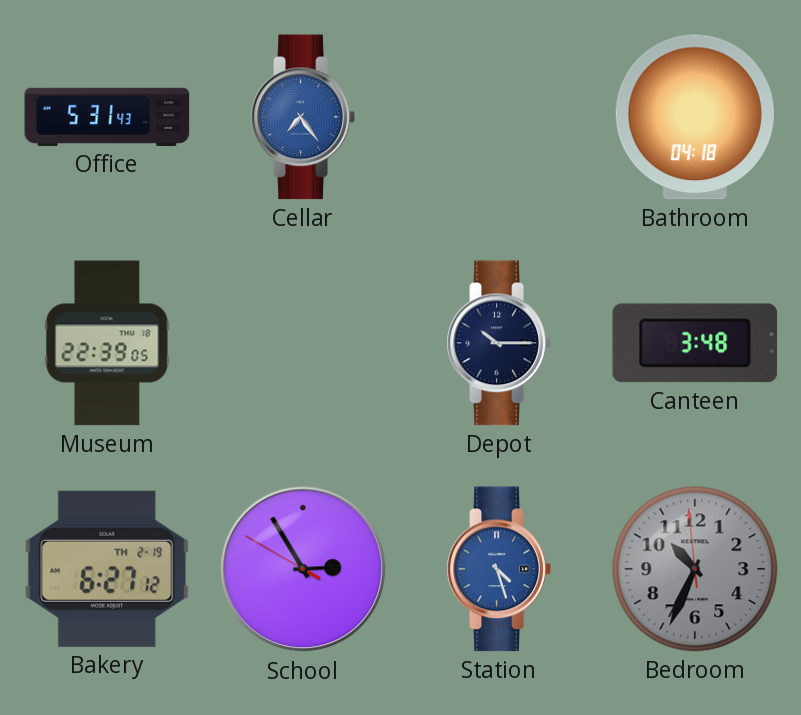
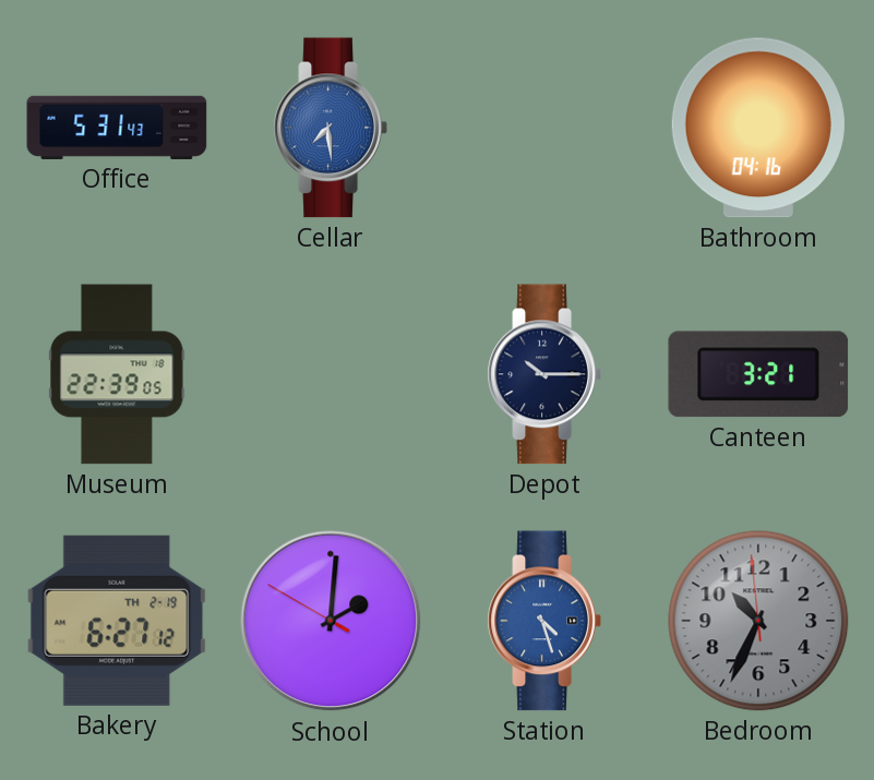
Cellar: 7:24 -> 7:29 (331, 128)
Bathroom: 04:18 -> 04:16 (758, 128)
Canteen: 3:48 -> 3:21 (758, 374)
School: 2:54 -> 2:00 (331, 621)
